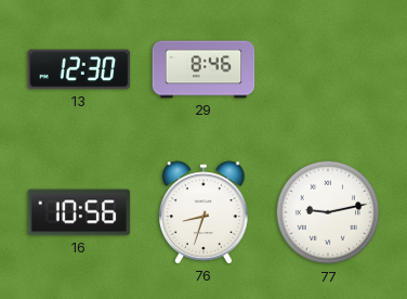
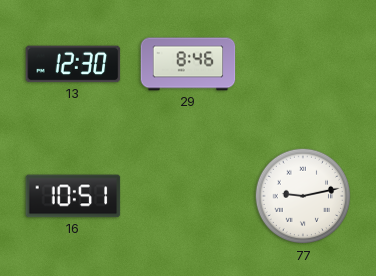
16: 10:56 -> 10:51 (73, 196)
76: 8:33 -> none (205, 212)
